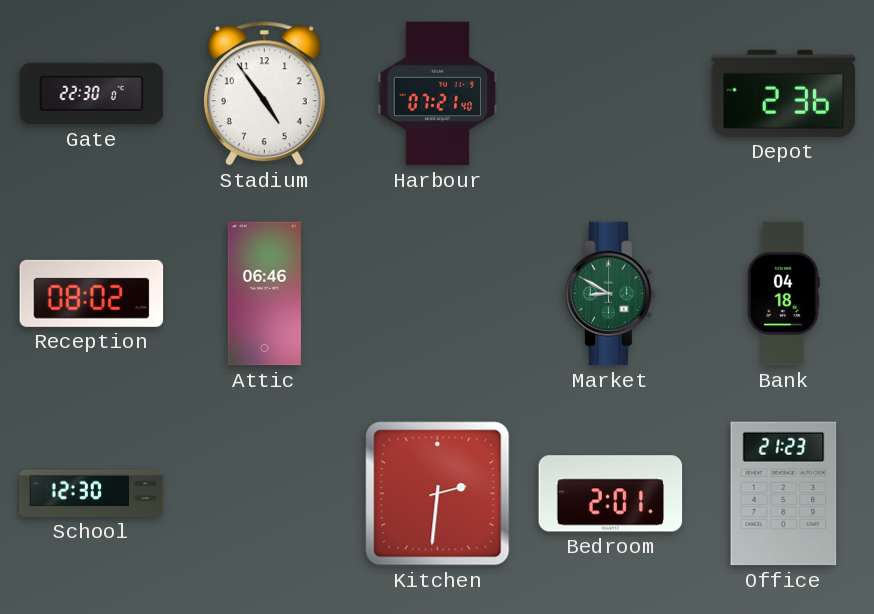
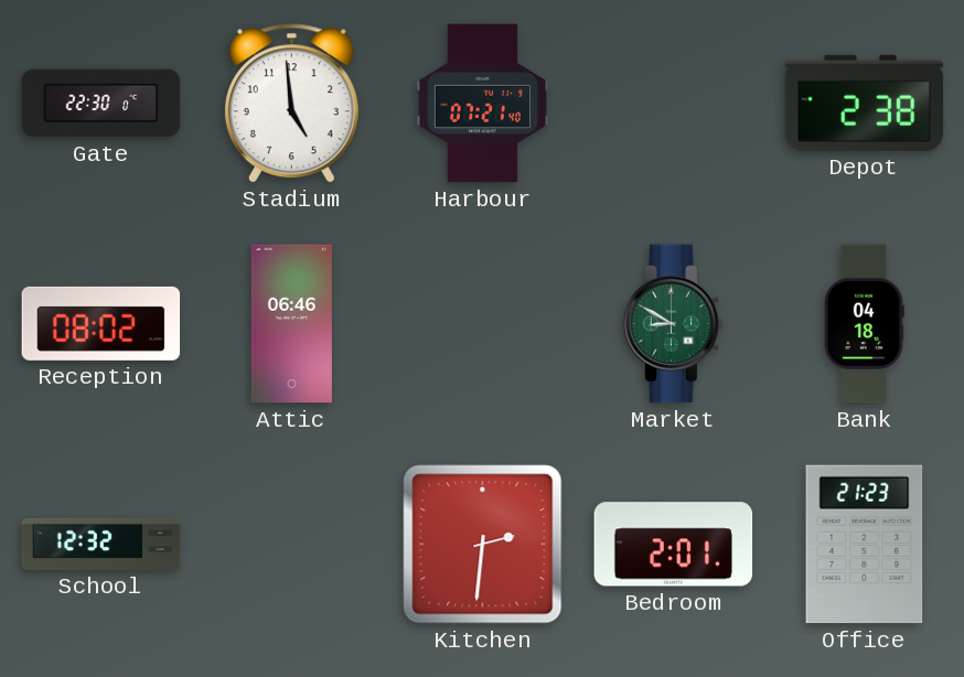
Stadium: 4:54 -> 4:59 (291, 104)
Depot: 2:36 -> 2:38 (865, 103)
School: 12:30 -> 12:32 (101, 544)
